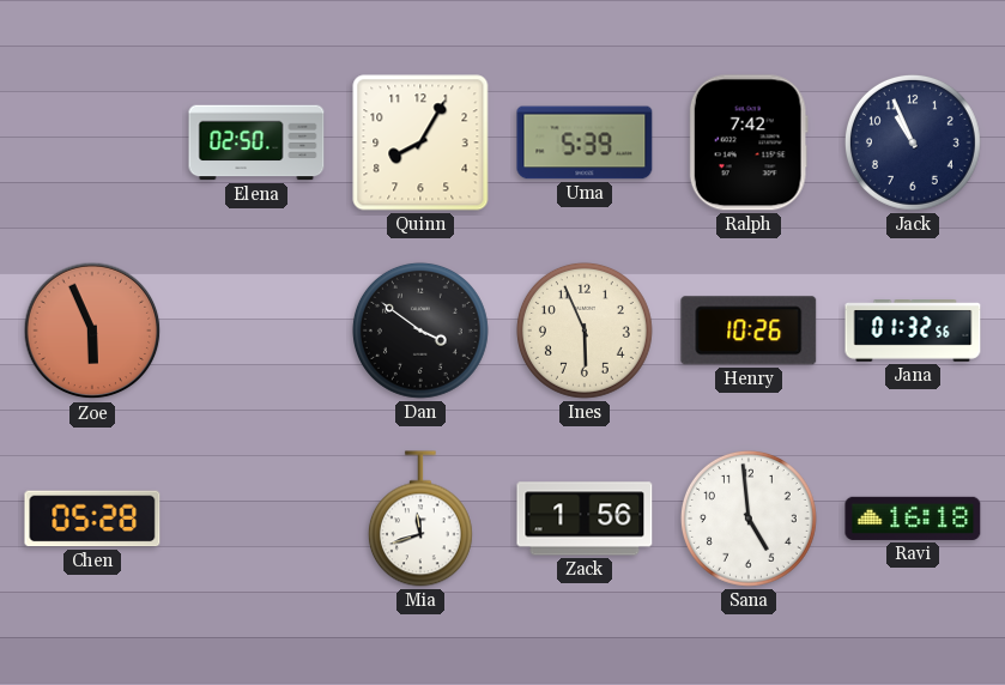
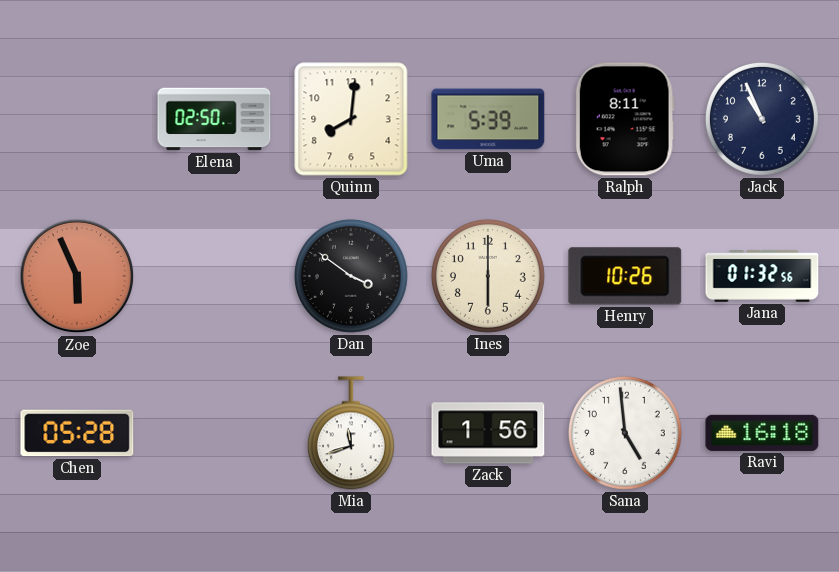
Quinn: 8:05 -> 8:01 (351, 119)
Ralph: 7:42 -> 8:11 (625, 119)
Ines: 5:56 -> 6:00 (488, 276)
